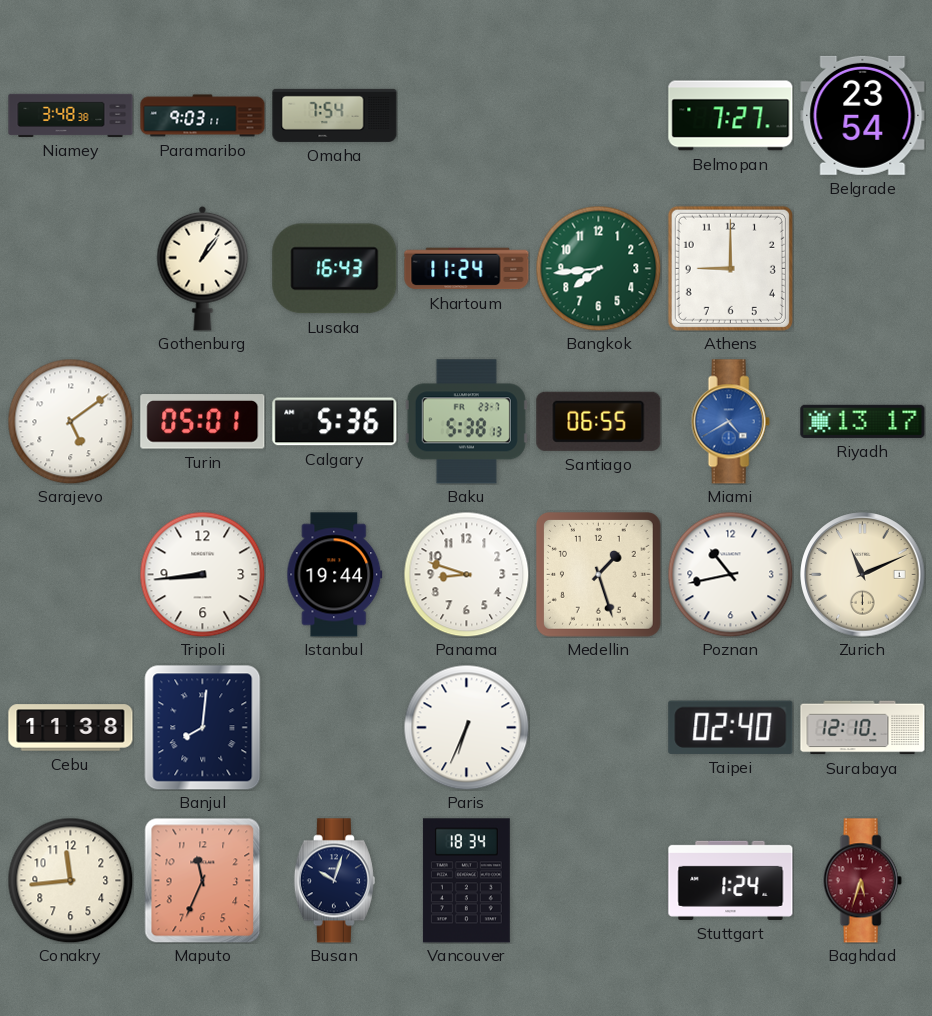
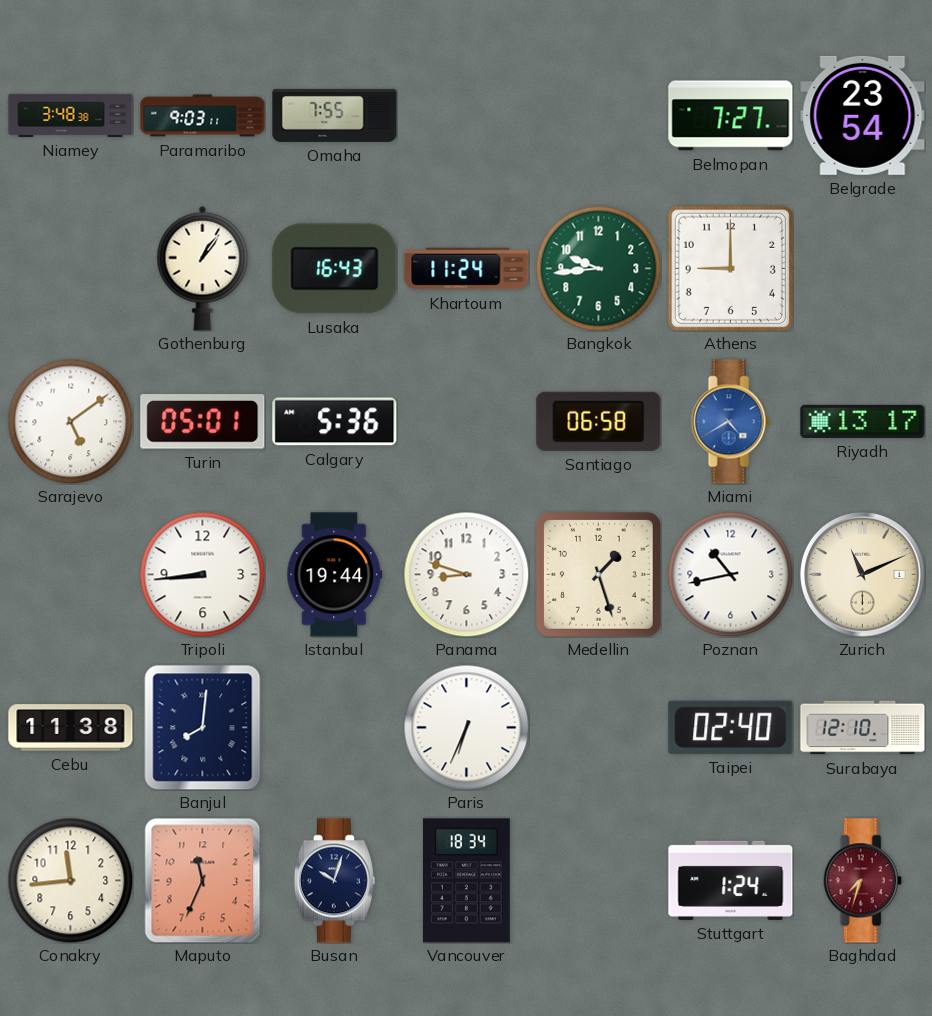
Omaha: 7:54 -> 7:55 (335, 115)
Bangkok: 7:44 -> 9:44 (598, 268)
Baku: 5:38 -> none (466, 422)
Santiago: 06:55 -> 06:58 (599, 421)
Baghdad: 5:33 -> 7:33 (862, 881)
